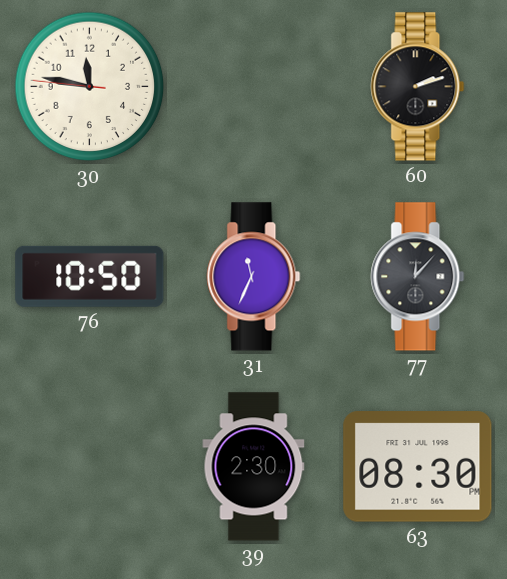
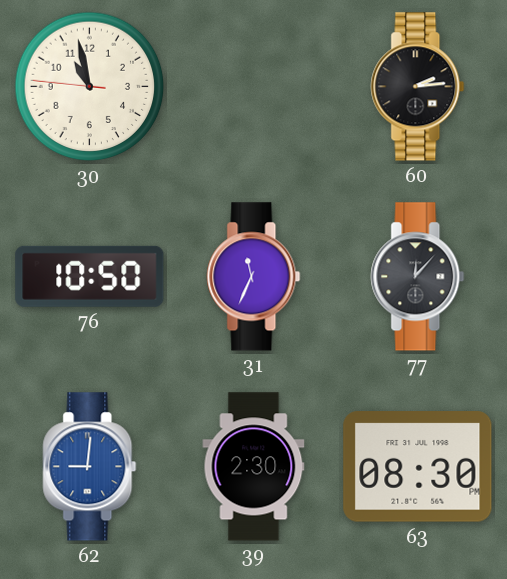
30: 11:46 -> 10:57 (90, 87)
60: 2:12 -> 2:14 (418, 87)
62: none -> 9:01 (90, 467)
